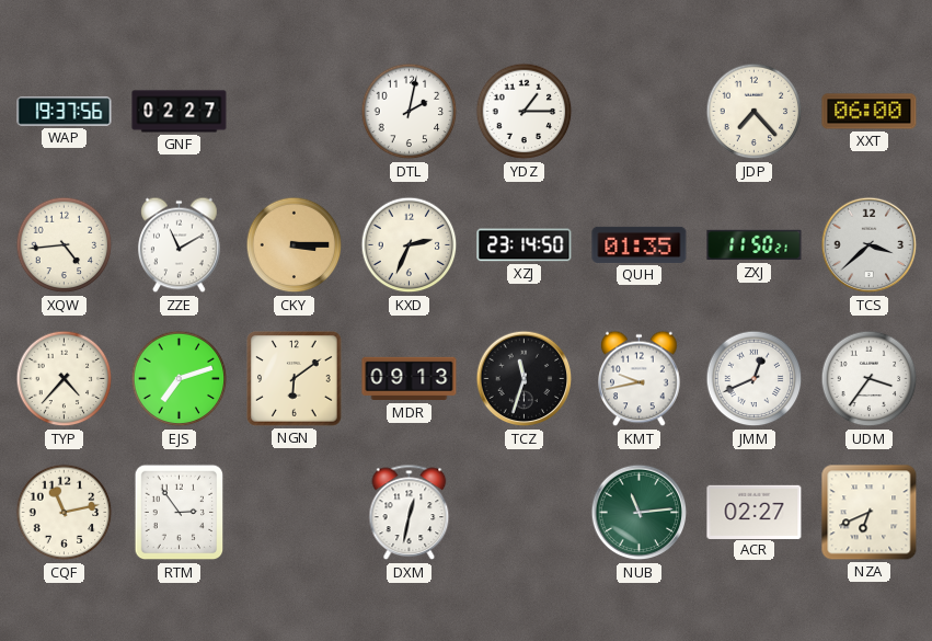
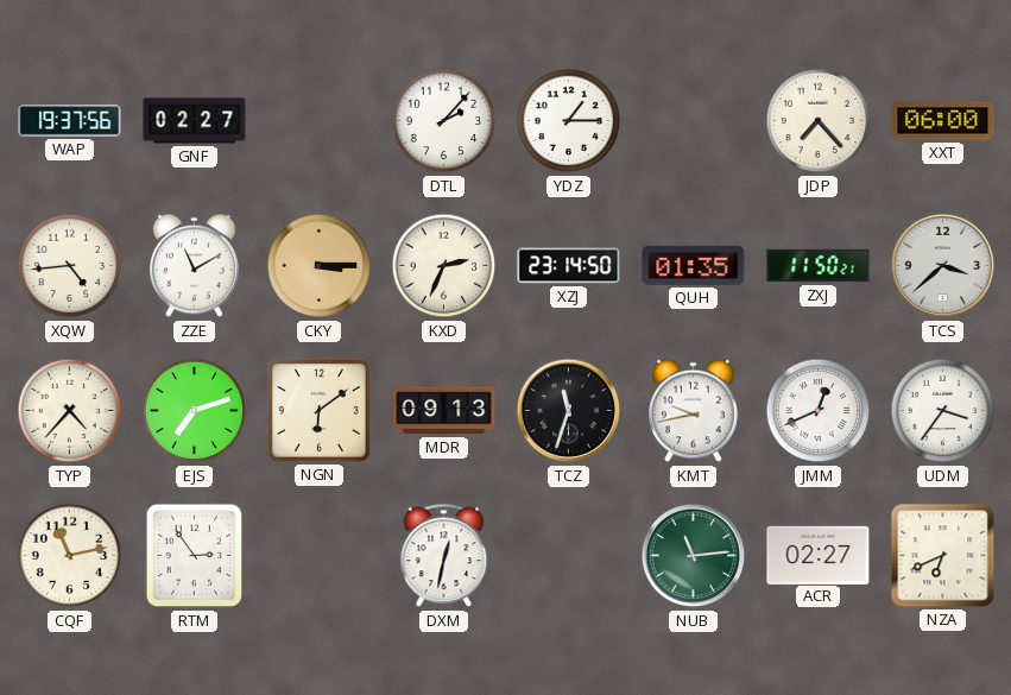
DTL: 2:02 -> 2:07 (444, 121)
